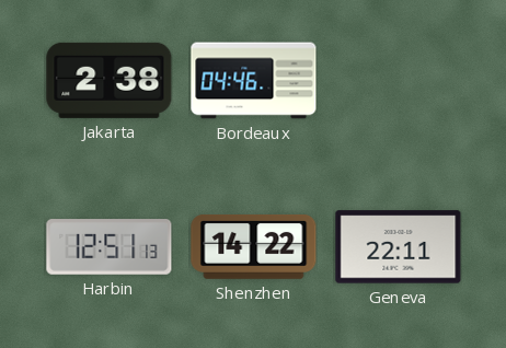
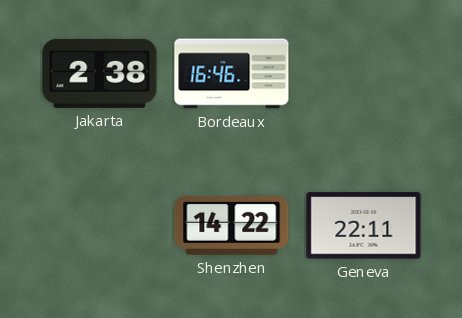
Bordeaux: 04:46 -> 16:46 (232, 74)
Harbin: 12:51 -> none (110, 247)
